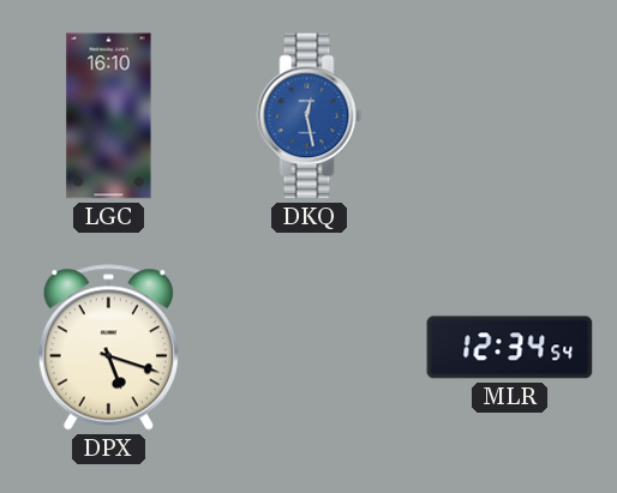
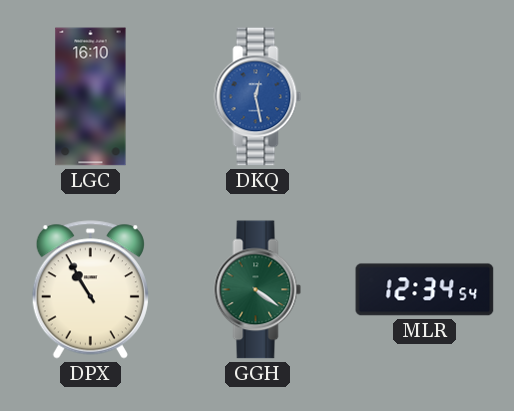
DPX: 5:18 -> 10:55 (90, 290)
GGH: none -> 4:21 (258, 290)
